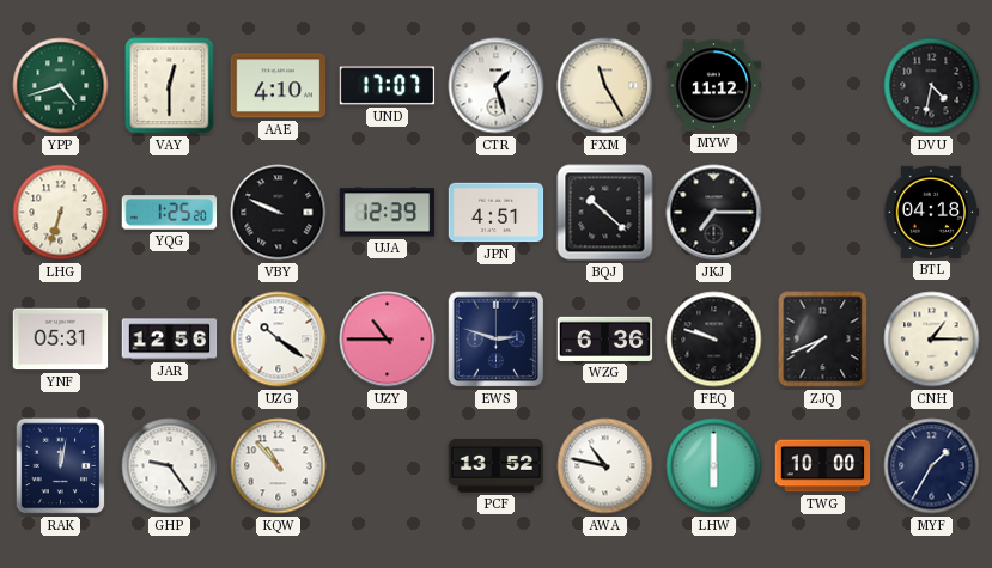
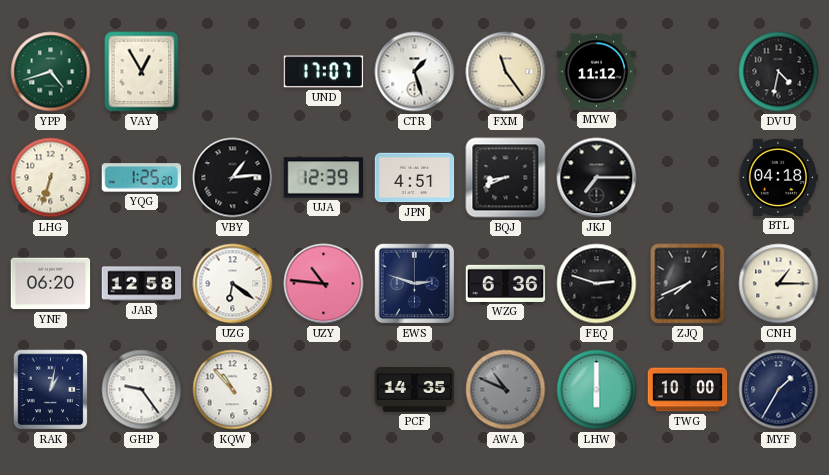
VAY: 12:30 -> 12:55 (142, 72)
AAE: 4:10 -> none (279, 86)
FXM: 11:25 -> 11:24 (506, 72)
VBY: 9:49 -> 1:14 (233, 178)
BQJ: 10:22 -> 8:41 (506, 178)
YNF: 05:31 -> 06:20 (51, 284)
JAR: 12:56 -> 12:58 (142, 284)
UZG: 10:21 -> 6:21 (233, 284)
UZY: 10:45 -> 10:46 (324, 284)
FEQ: 9:48 -> 2:48 (597, 284)
RAK: 12:02 -> 1:02 (51, 390)
PCF: 13:52 -> 14:35 (415, 390)
AWA: 10:47 -> 10:49 (506, 390)
AWA dial: white -> grey (506, 390)
